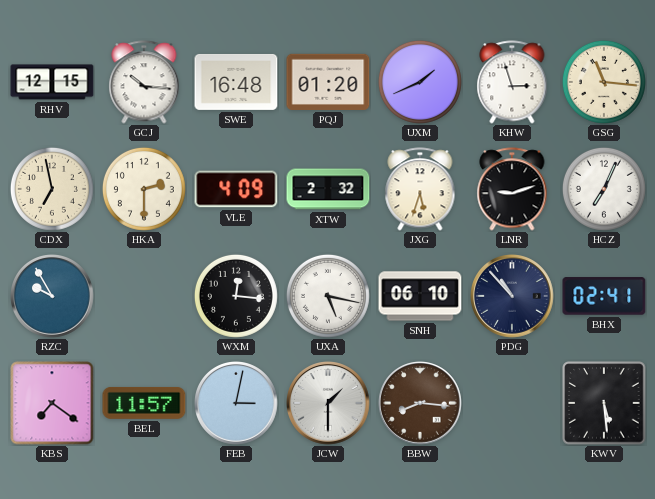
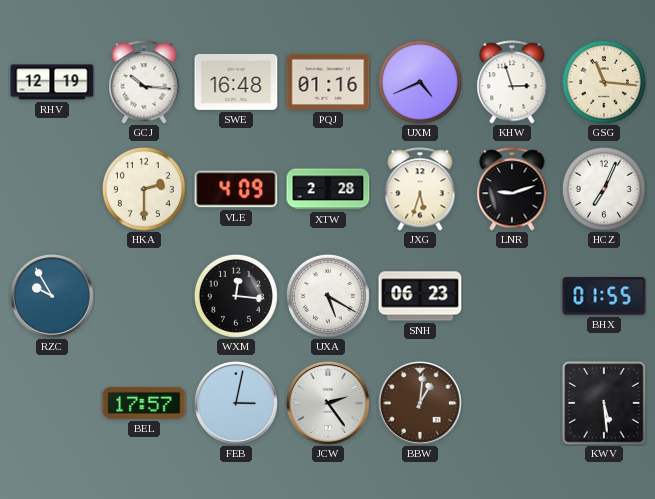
RHV: 12:15 -> 12:19 (52, 82)
PQJ: 01:20 -> 01:16 (328, 82)
UXM: 1:41 -> 4:41 (420, 82)
CDX: 6:58 -> none (52, 189)
XTW: 2:32 -> 2:28 (328, 189)
UXA: 5:17 -> 5:20 (328, 296)
SNH: 06:10 -> 06:23 (420, 296)
PDG: 10:53 -> none (513, 297)
BHX: 02:41 -> 01:55 (604, 296)
KBS: 7:21 -> none (52, 403)
BEL: 11:57 -> 17:57 (144, 403)
JCW: 1:30 -> 2:24 (329, 404)
BBW: 8:16 -> 1:01 (421, 404)
